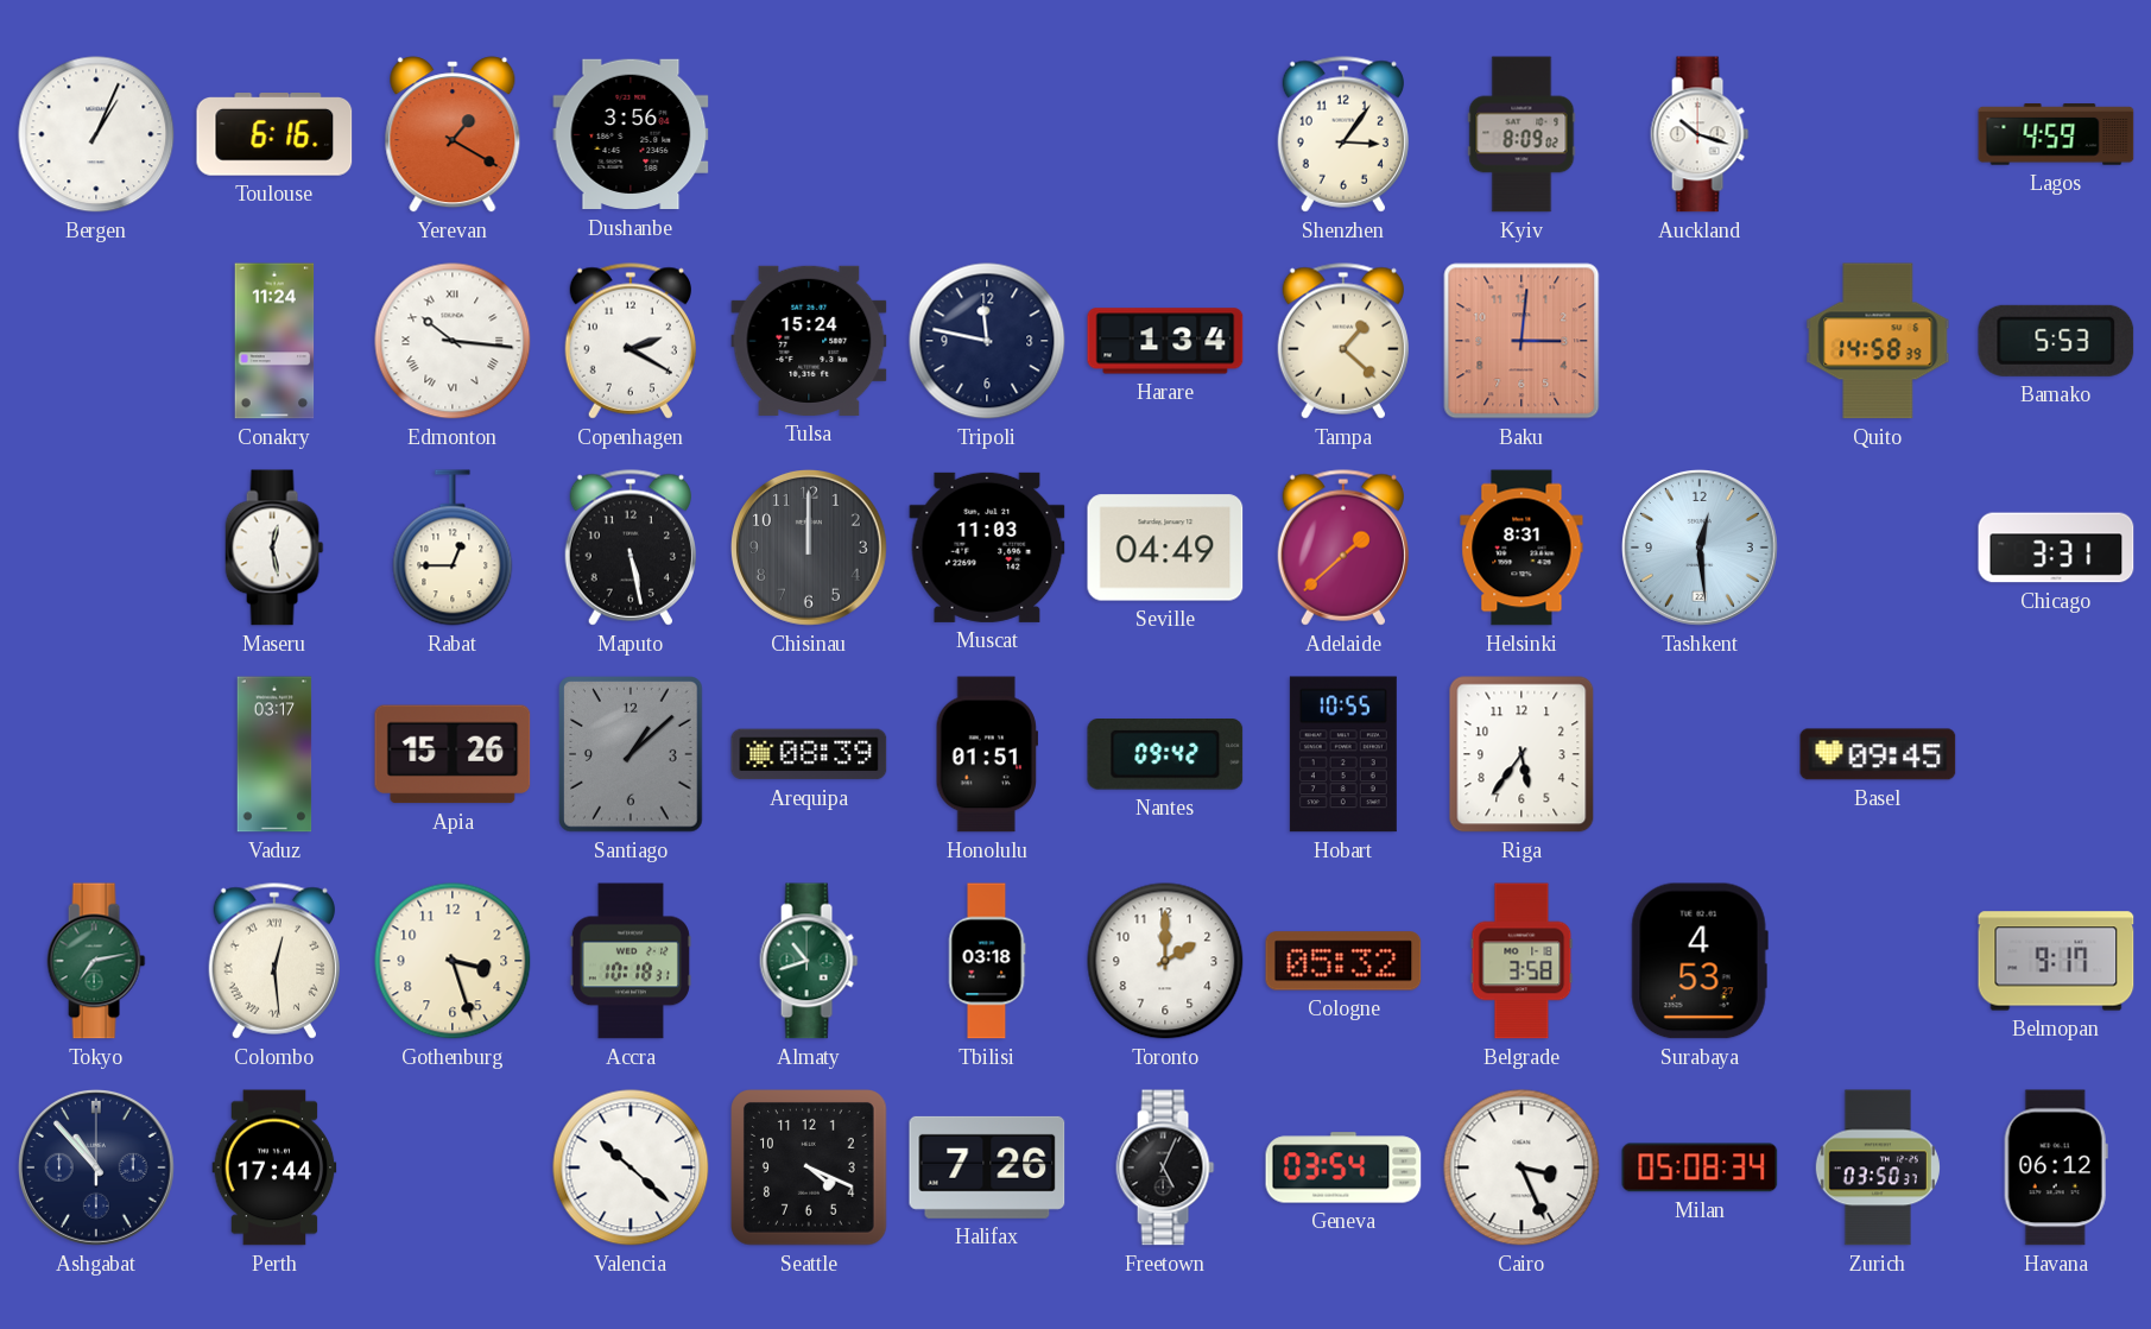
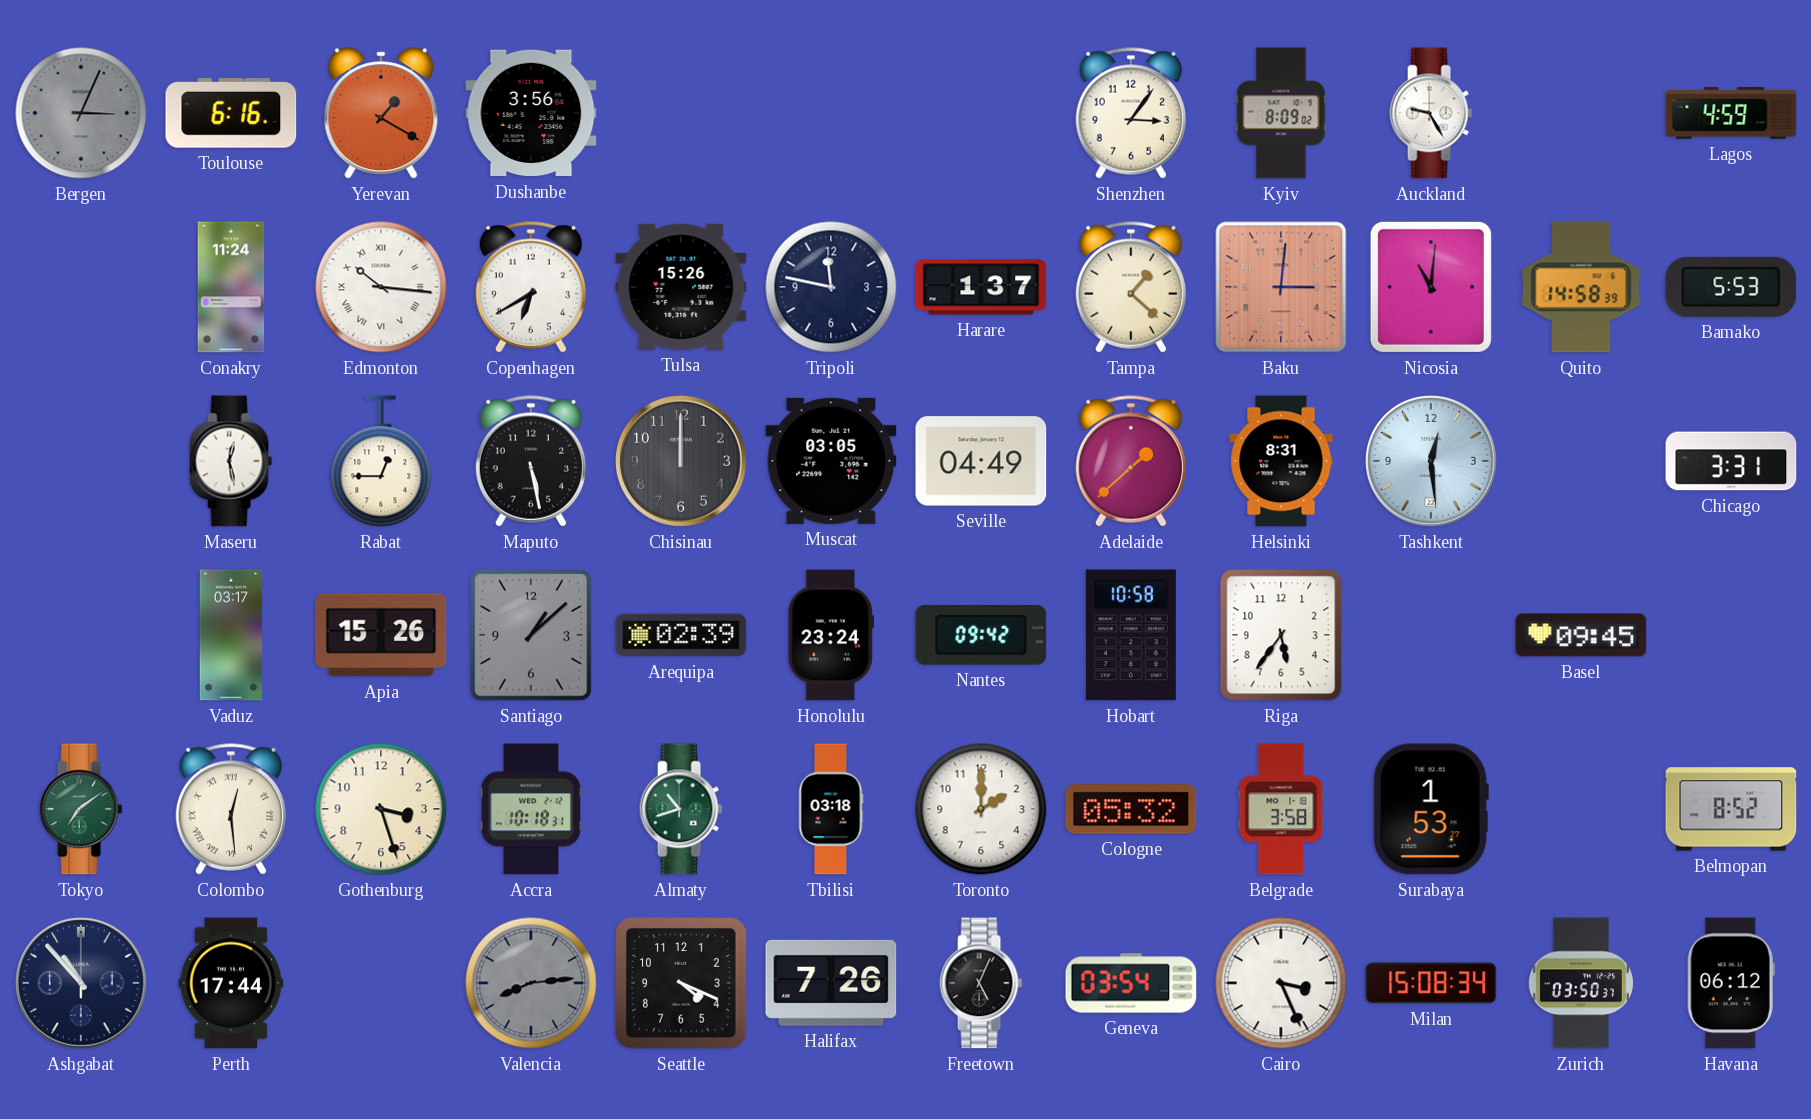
Bergen: 1:04 -> 3:04 (81, 113)
Bergen dial: white -> grey (81, 113)
Auckland: 10:18 -> 9:25 (1431, 113)
Copenhagen: 2:20 -> 6:40 (531, 287)
Tulsa: 15:24 -> 15:26 (681, 287)
Harare: 1:34 -> 1:37 (981, 287)
Nicosia: none -> 11:01 (1431, 287)
Muscat: 11:03 -> 03:05 (831, 461)
Arequipa: 08:39 -> 02:39 (681, 635)
Honolulu: 01:51 -> 23:24 (830, 635)
Hobart: 10:55 -> 10:58 (1131, 635)
Tokyo: 7:13 -> 7:09 (81, 809)
Surabaya: 4:53 -> 1:53 (1431, 809)
Belmopan: 9:17 -> 8:52 (1731, 809)
Valencia: 10:22 -> 8:14 (531, 983)
Valencia dial: white -> grey (531, 983)
Milan: 05:08 -> 15:08 (1431, 983)
